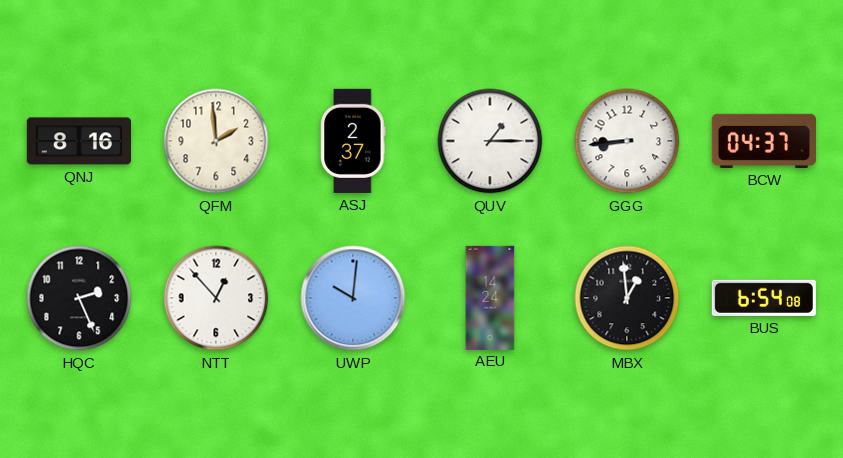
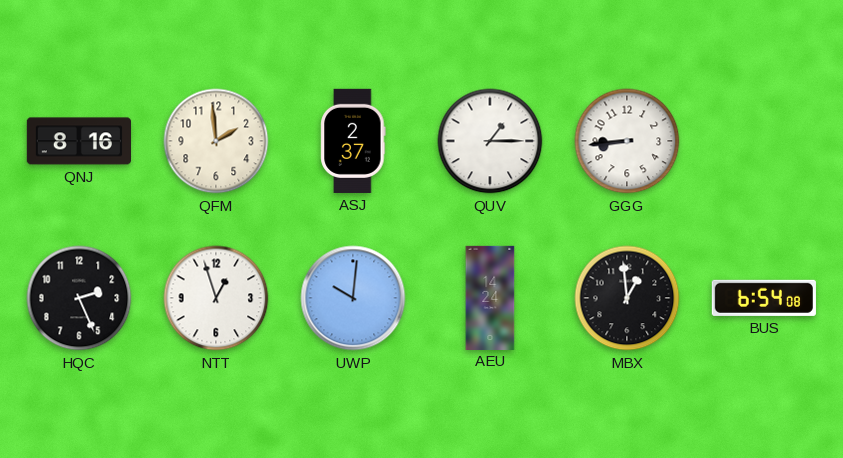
BCW: 04:37 -> none (764, 141)
NTT: 12:53 -> 12:57 (216, 298)
